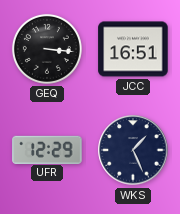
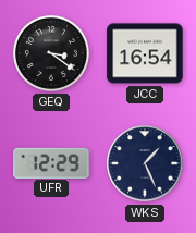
GEQ: 3:16 -> 3:21 (51, 53)
JCC: 16:51 -> 16:54 (145, 53)
